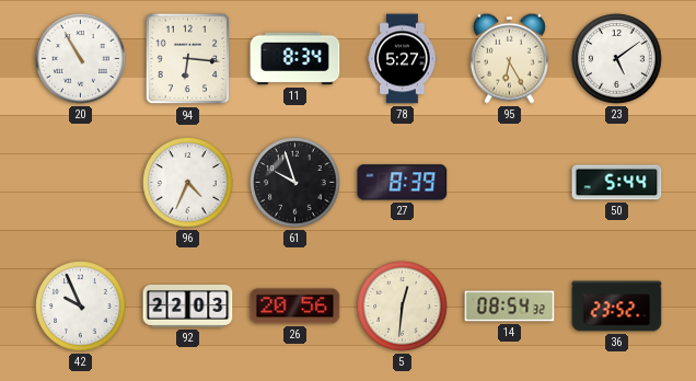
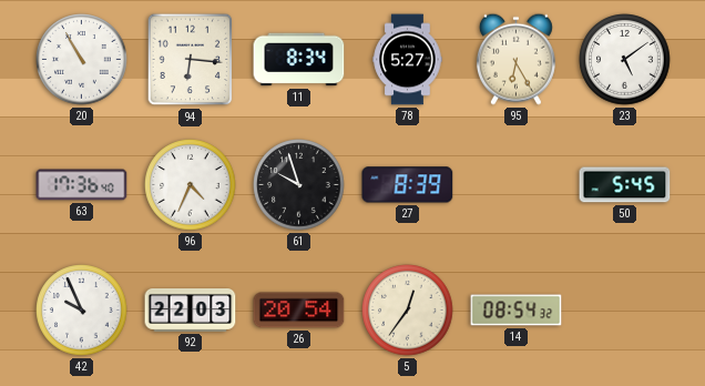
63: none -> 17:36 (82, 185)
50: 5:44 -> 5:45 (625, 185)
26: 20:56 -> 20:54 (299, 311)
5: 12:31 -> 12:36 (408, 311)
36: 23:52 -> none (617, 307)
